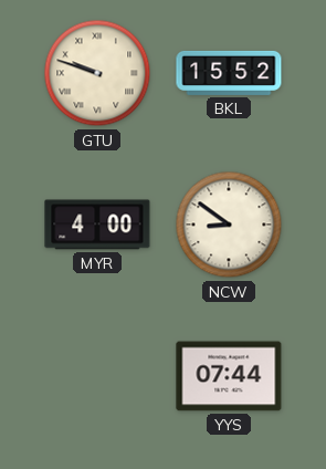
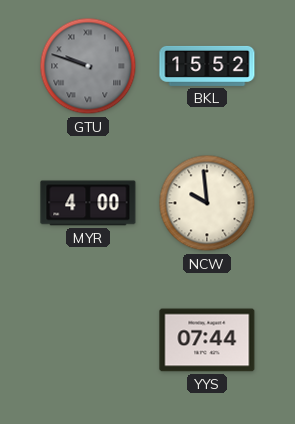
GTU dial: cream -> grey (88, 66)
NCW: 8:51 -> 9:59 (207, 203)
